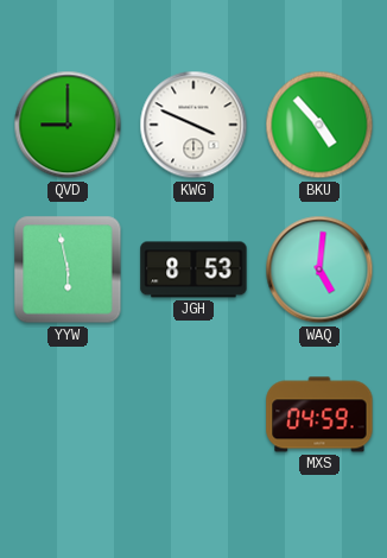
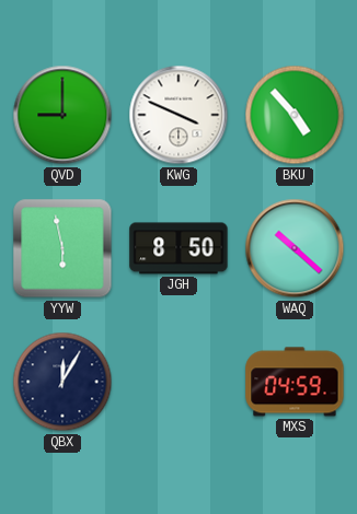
JGH: 8:53 -> 8:50 (178, 248)
WAQ: 5:01 -> 10:22 (295, 248)
QBX: none -> 12:05 (62, 382)
